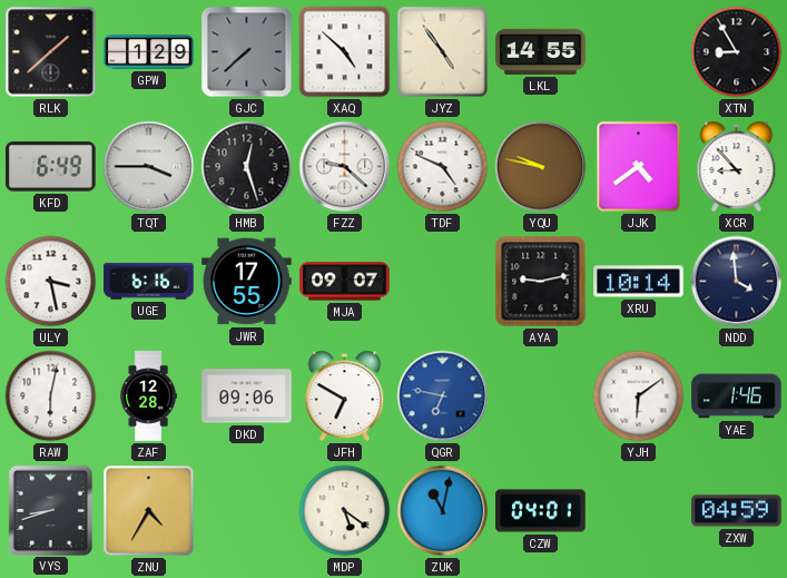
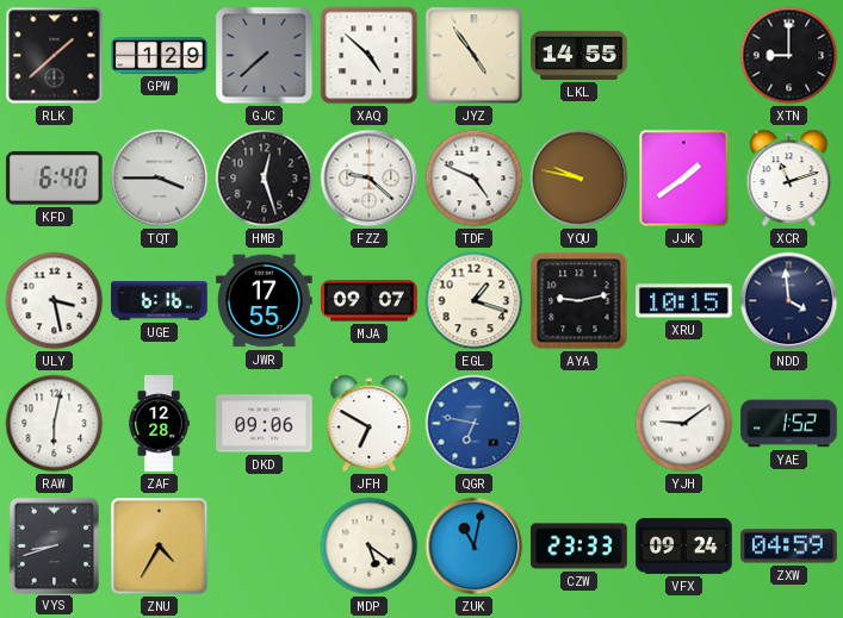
XTN: 8:55 -> 9:00 (789, 56)
KFD: 6:49 -> 6:40 (55, 179)
JJK: 4:39 -> 1:39 (684, 179)
XCR: 8:53 -> 11:12 (789, 179)
EGL: none -> 1:18 (475, 301)
XRU: 10:14 -> 10:15 (684, 301)
YJH: 6:09 -> 9:09 (684, 424)
YAE: 1:46 -> 1:52 (789, 424)
CZW: 04:01 -> 23:33 (579, 547)
VFX: none -> 09:24 (684, 547)
